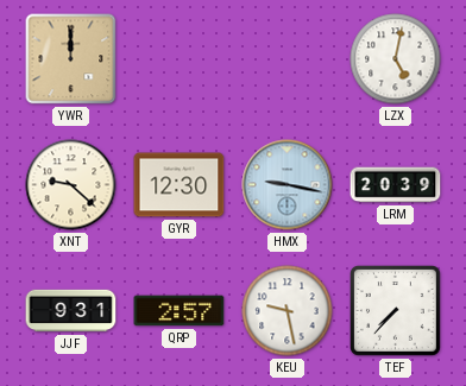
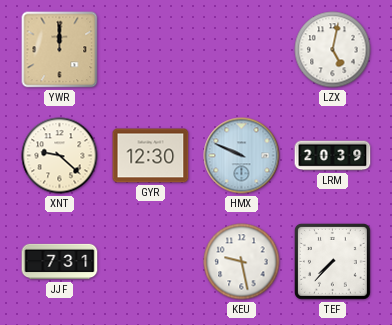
HMX: 9:17 -> 9:49 (242, 156)
JJF: 9:31 -> 7:31 (60, 262)
QRP: 2:57 -> none (180, 311)
